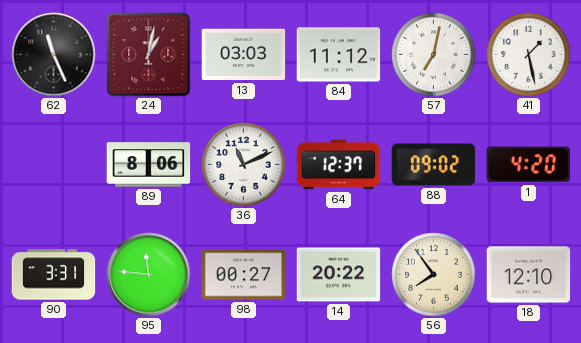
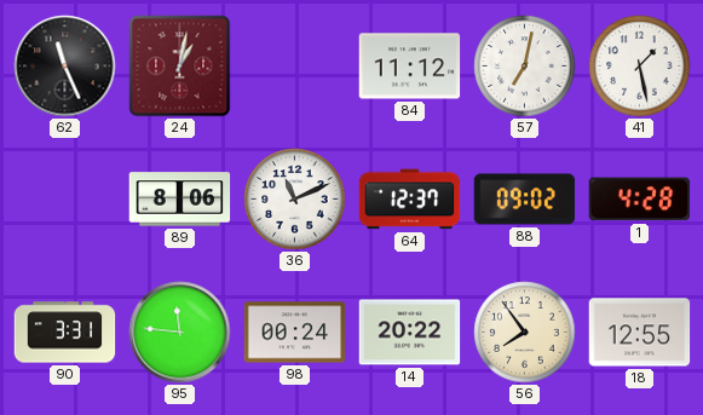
13: 03:03 -> none (244, 55)
1: 4:20 -> 4:28 (640, 200)
98: 00:27 -> 00:24 (295, 333)
18: 12:10 -> 12:55 (640, 333)
